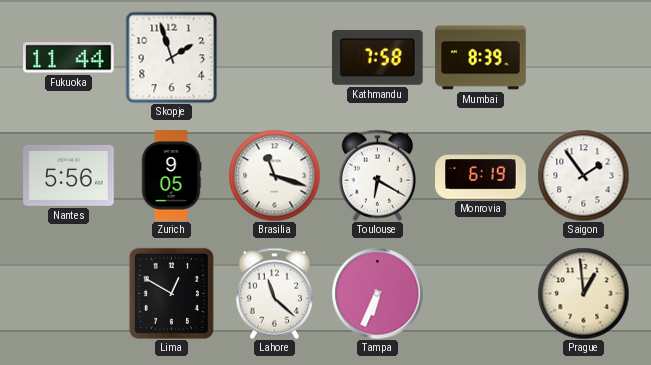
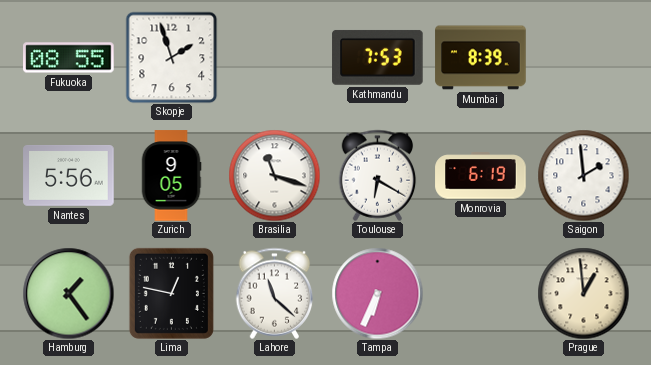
Fukuoka: 11:44 -> 08:55 (69, 58)
Kathmandu: 7:58 -> 7:53 (378, 57)
Saigon: 1:54 -> 1:59 (583, 175)
Hamburg: none -> 1:24 (68, 293)
Lima: 12:50 -> 12:47 (171, 293)
